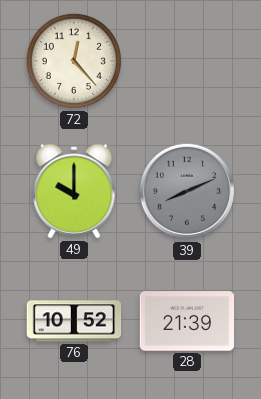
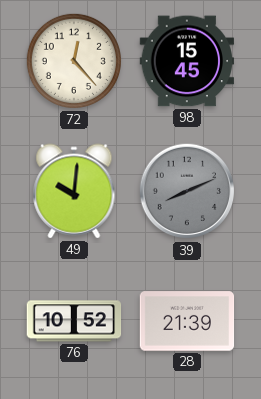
98: none -> 15:45 (186, 61)
49: 10:00 -> 10:01 (74, 191)
